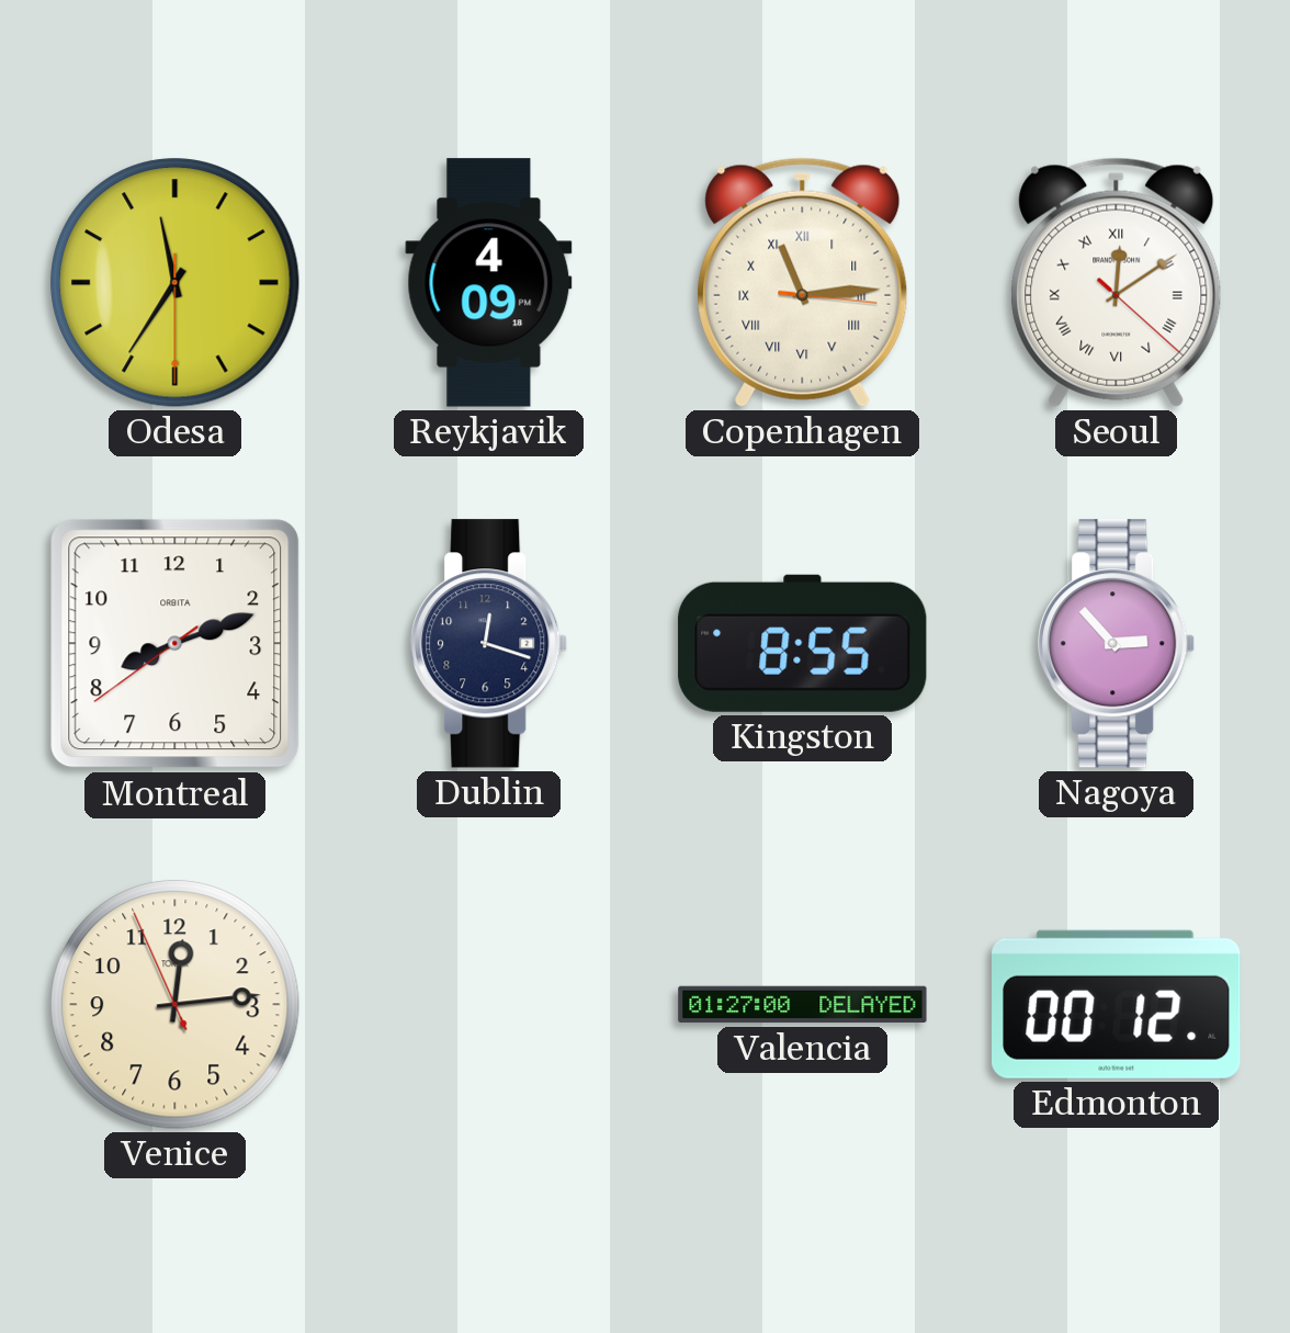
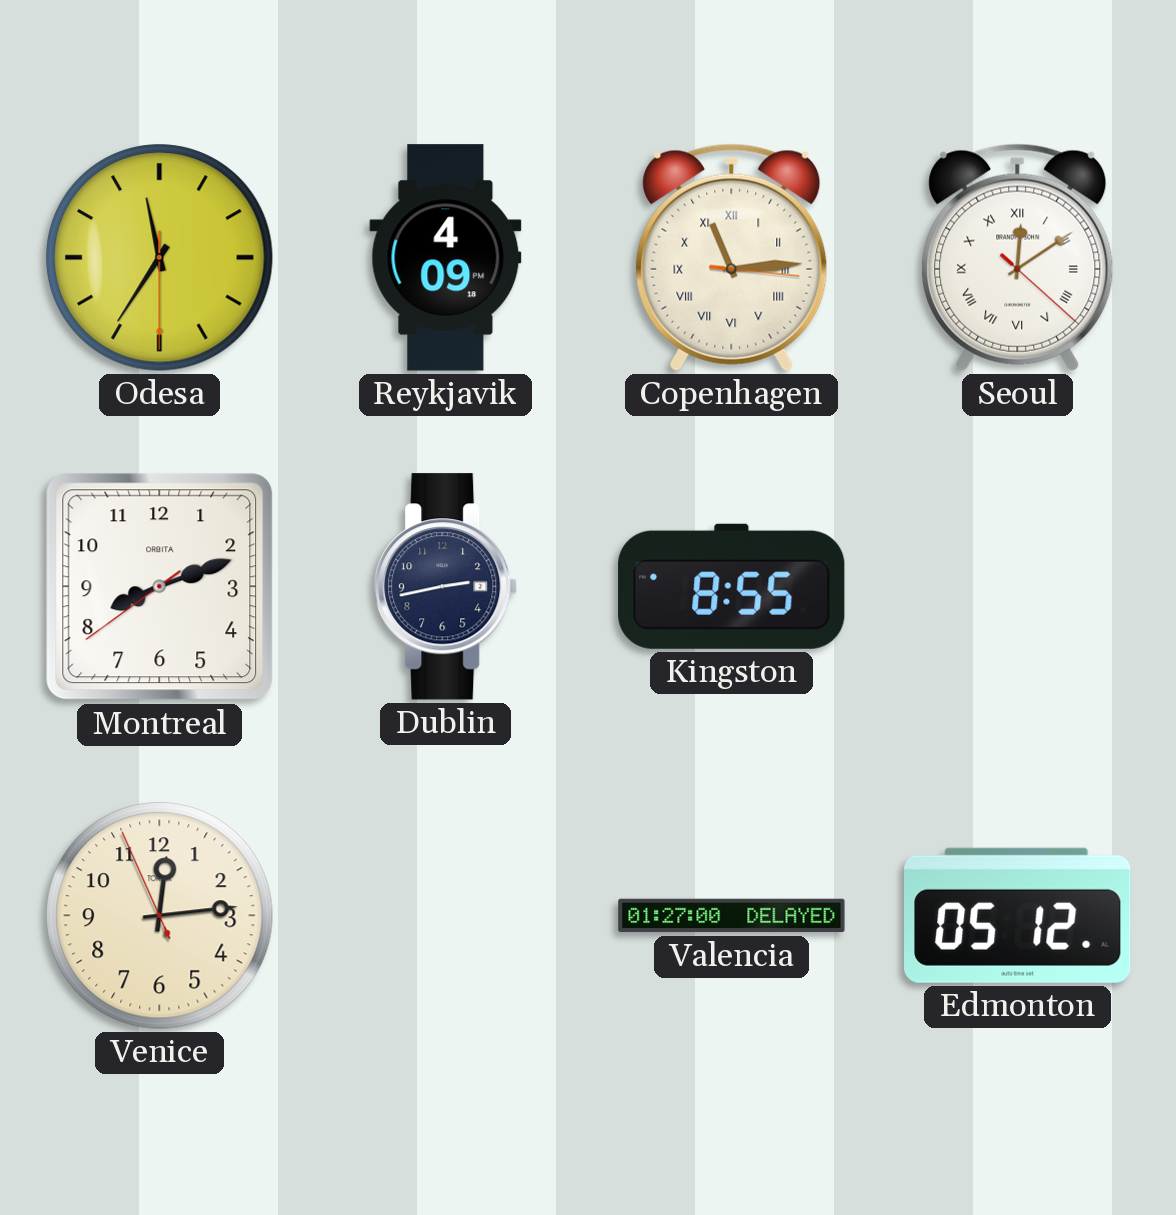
Dublin: 12:18 -> 2:43 (446, 587)
Nagoya: 2:53 -> none (1117, 644)
Edmonton: 00:12 -> 05:12 (1018, 915)
